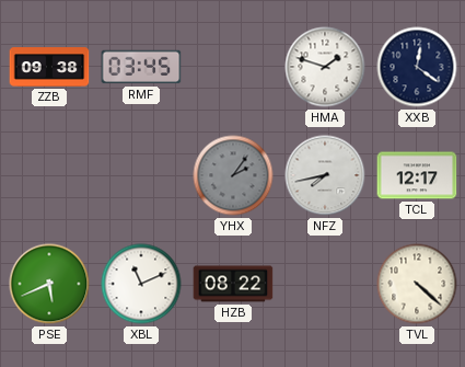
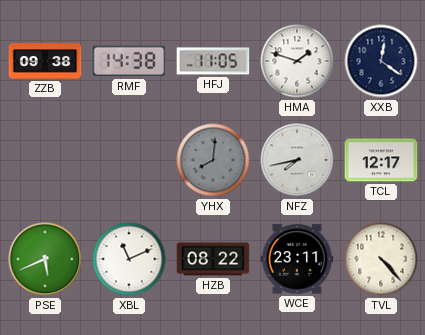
RMF: 03:45 -> 14:38 (129, 61)
HFJ: none -> 11:05 (213, 61)
YHX: 2:06 -> 8:01 (213, 160)
WCE: none -> 23:11 (297, 259)
TVL: 4:22 -> 4:23 (381, 259)
